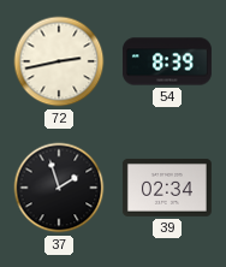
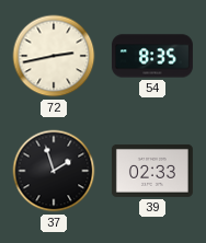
54: 8:39 -> 8:35 (152, 56)
39: 02:34 -> 02:33 (152, 171)
